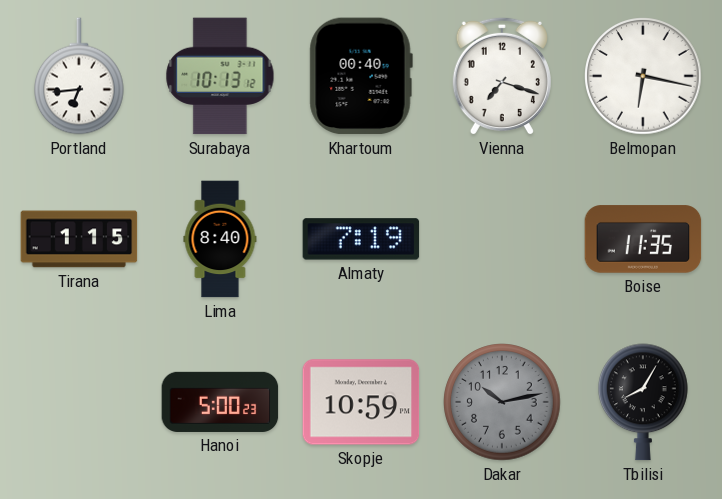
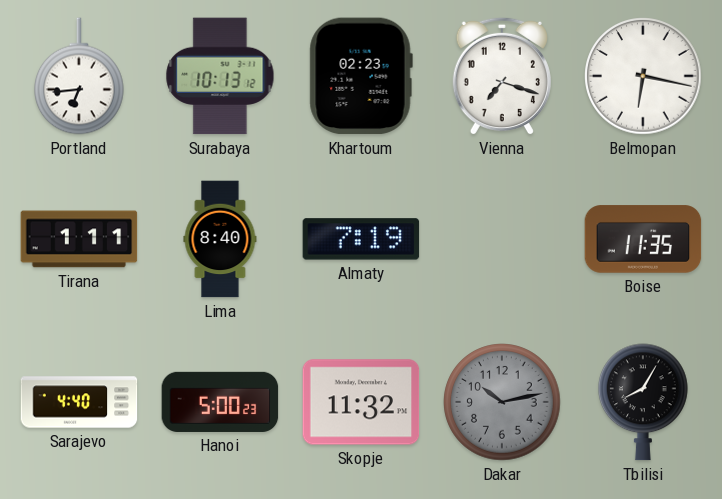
Khartoum: 00:40 -> 02:23 (361, 76)
Tirana: 1:15 -> 1:11 (79, 239)
Sarajevo: none -> 4:40 (79, 402)
Skopje: 10:59 -> 11:32 (361, 402)
